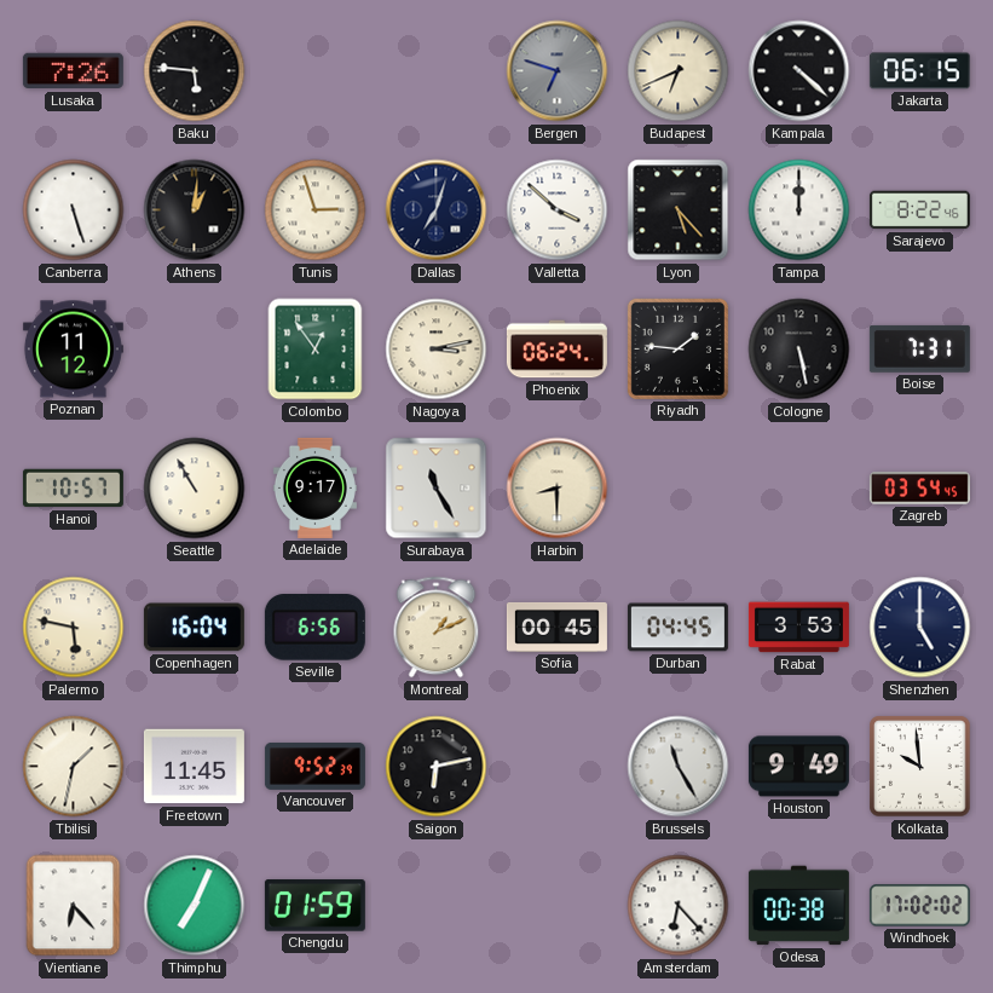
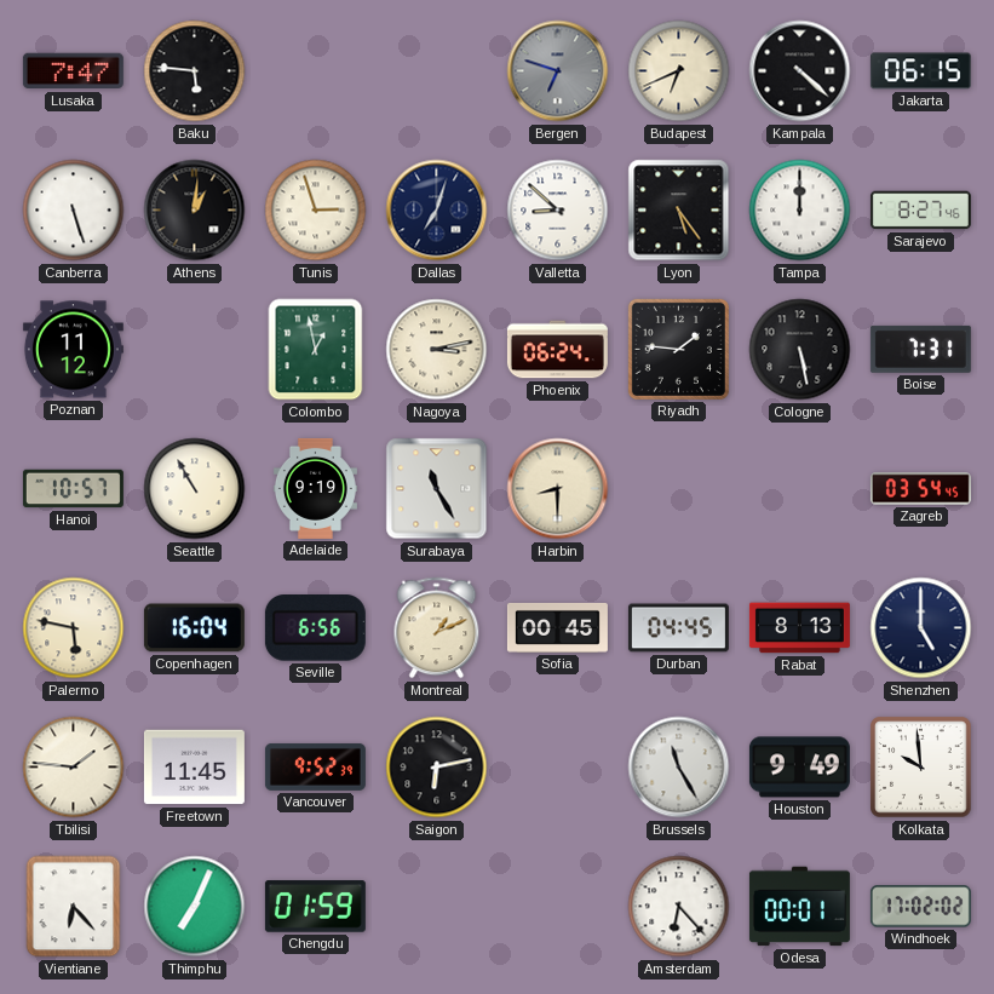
Lusaka: 7:26 -> 7:47 (73, 71)
Valletta: 3:52 -> 8:52 (558, 211)
Lyon: 5:23 -> 5:24 (679, 211)
Sarajevo: 8:22 -> 8:27 (920, 211)
Colombo: 12:54 -> 12:58 (316, 350)
Adelaide: 9:17 -> 9:19 (315, 488)
Rabat: 3:53 -> 8:13 (799, 628)
Tbilisi: 1:32 -> 1:46 (74, 768)
Odesa: 00:38 -> 00:01 (799, 907)
